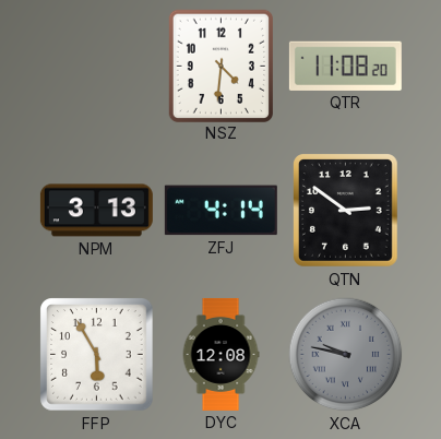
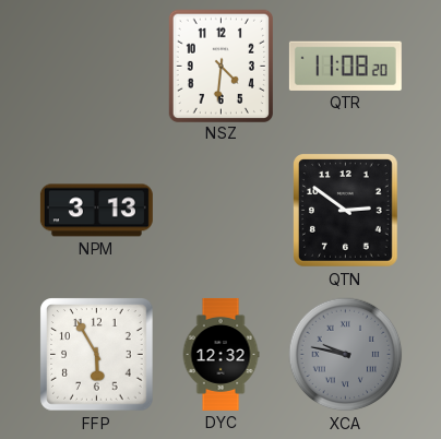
ZFJ: 4:14 -> none (221, 211)
DYC: 12:08 -> 12:32 (221, 354)
